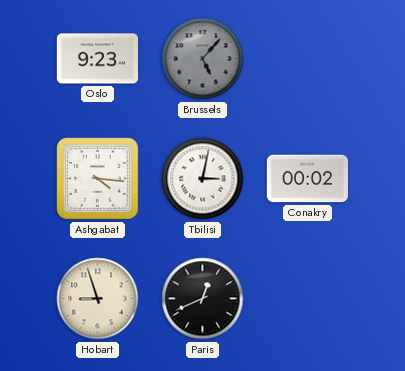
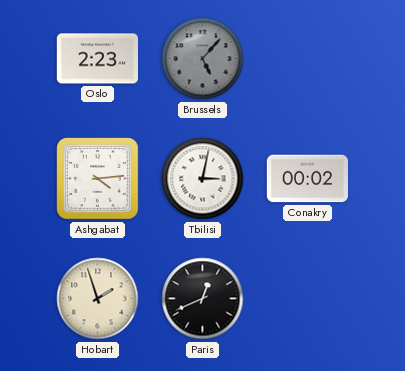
Oslo: 9:23 -> 2:23 (97, 59)
Ashgabat: 4:16 -> 4:14 (98, 179)
Hobart: 8:57 -> 1:57 (98, 299)
